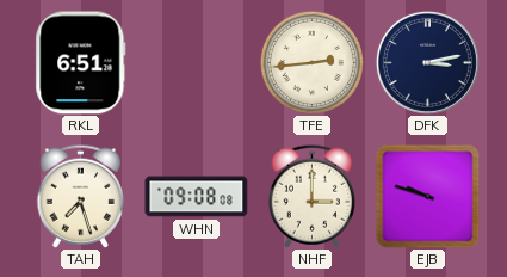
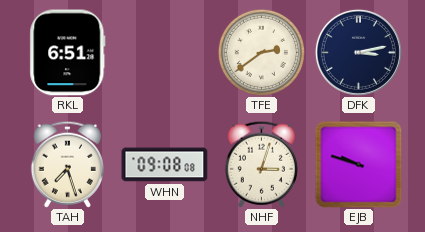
TFE: 2:44 -> 2:39 (261, 52)
NHF: 3:00 -> 3:03 (261, 164)
